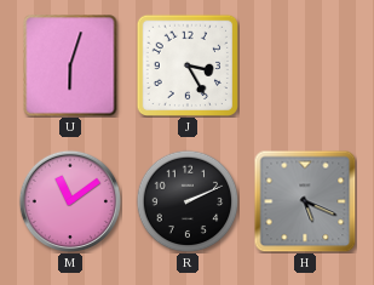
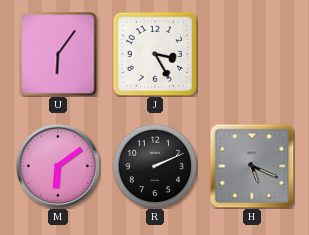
U: 6:03 -> 6:06 (58, 54)
M: 11:09 -> 6:09 (57, 165)
